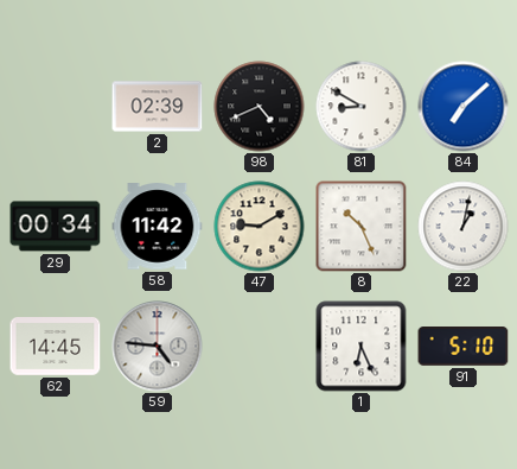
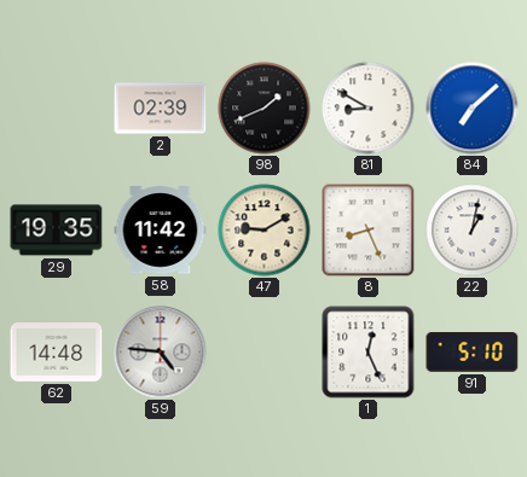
98: 4:41 -> 1:41 (265, 109)
29: 00:34 -> 19:35 (57, 231)
8: 10:26 -> 8:26 (369, 231)
62: 14:45 -> 14:48 (57, 353)
1: 6:26 -> 12:26 (369, 353)
